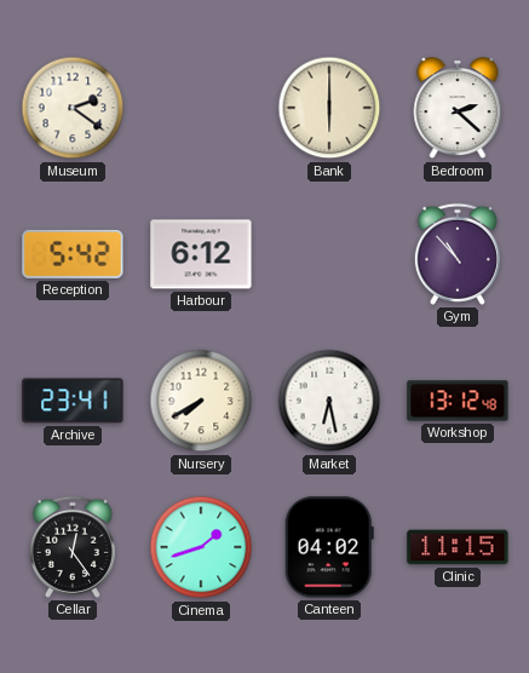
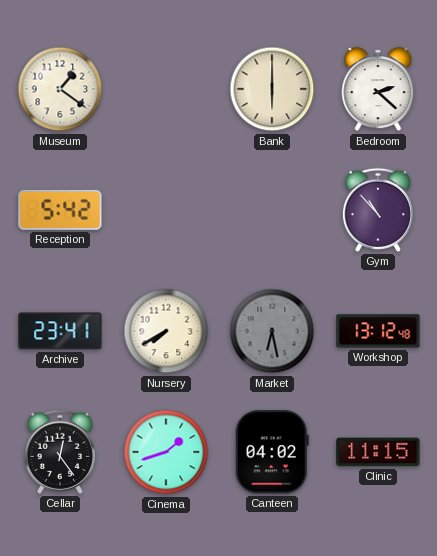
Museum: 2:21 -> 1:21 (60, 89)
Harbour: 6:12 -> none (201, 254)
Market dial: white -> grey (272, 331)
